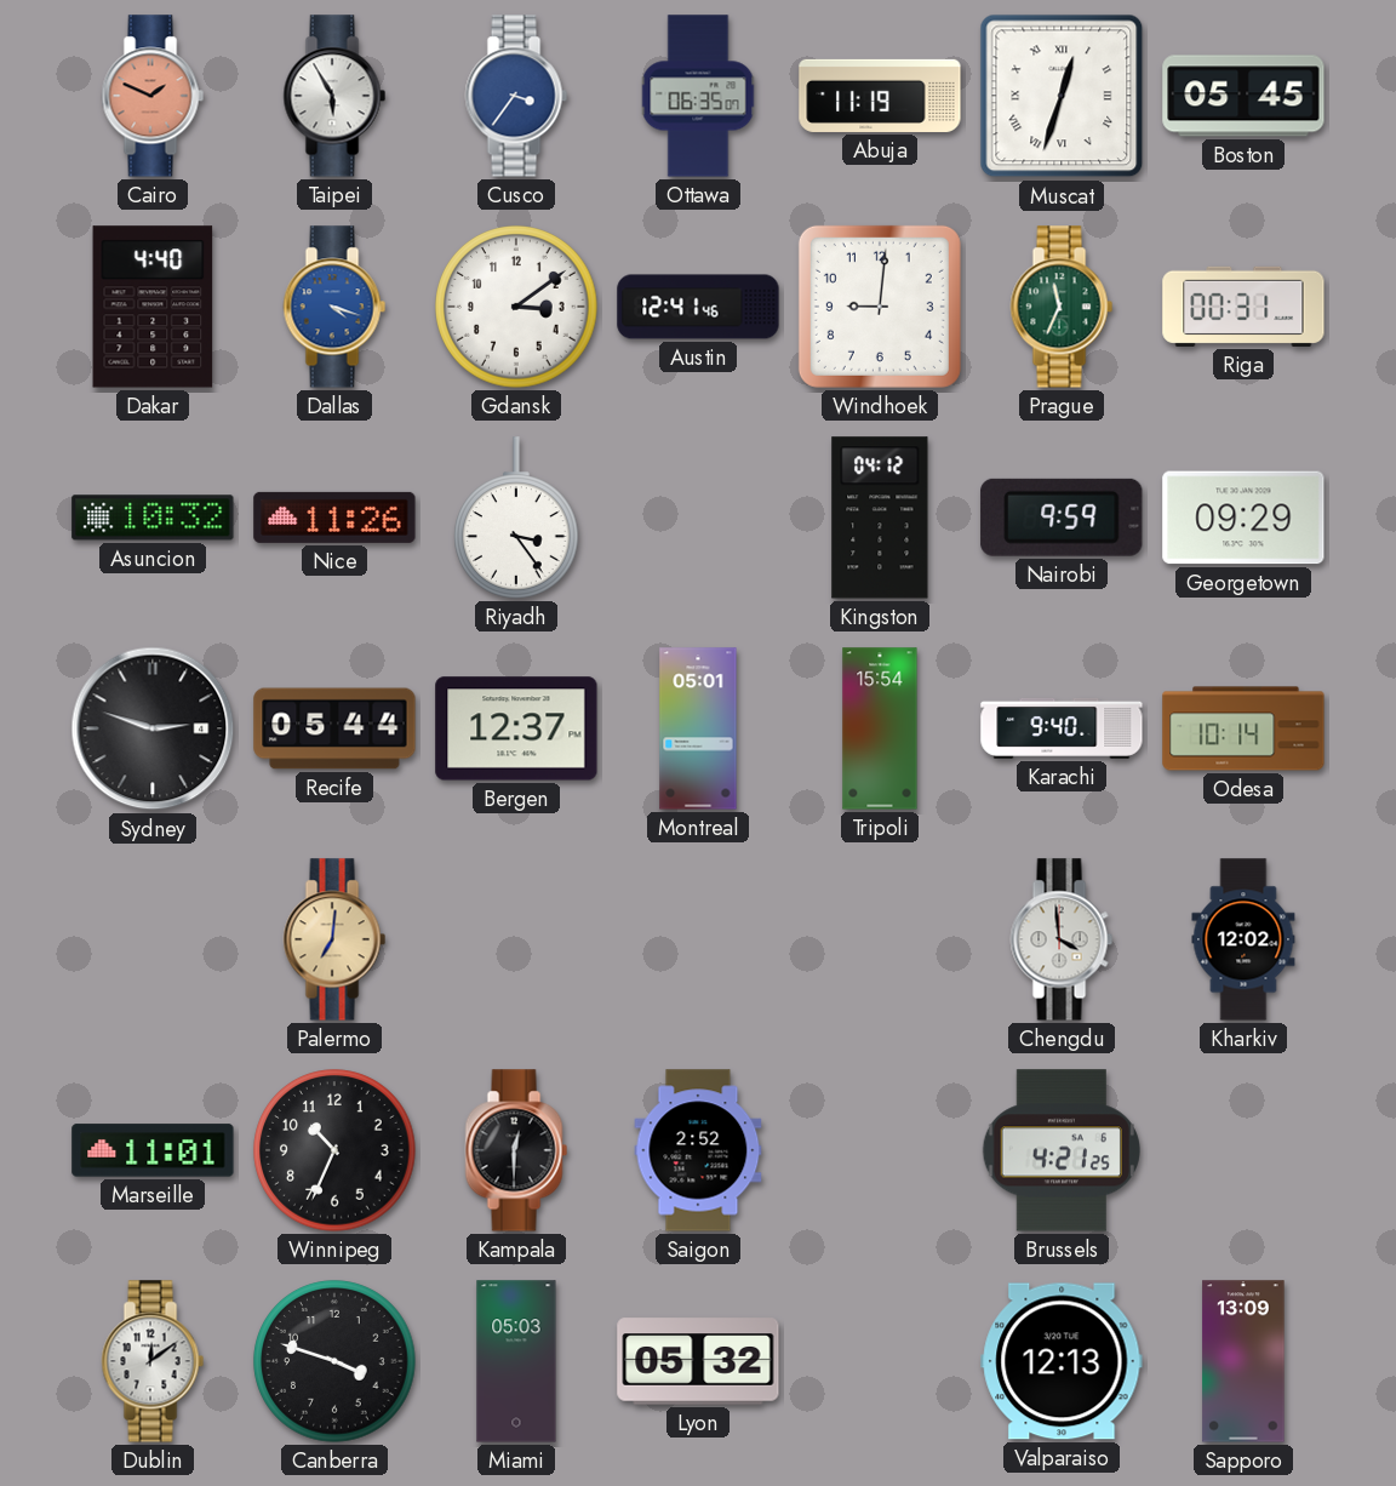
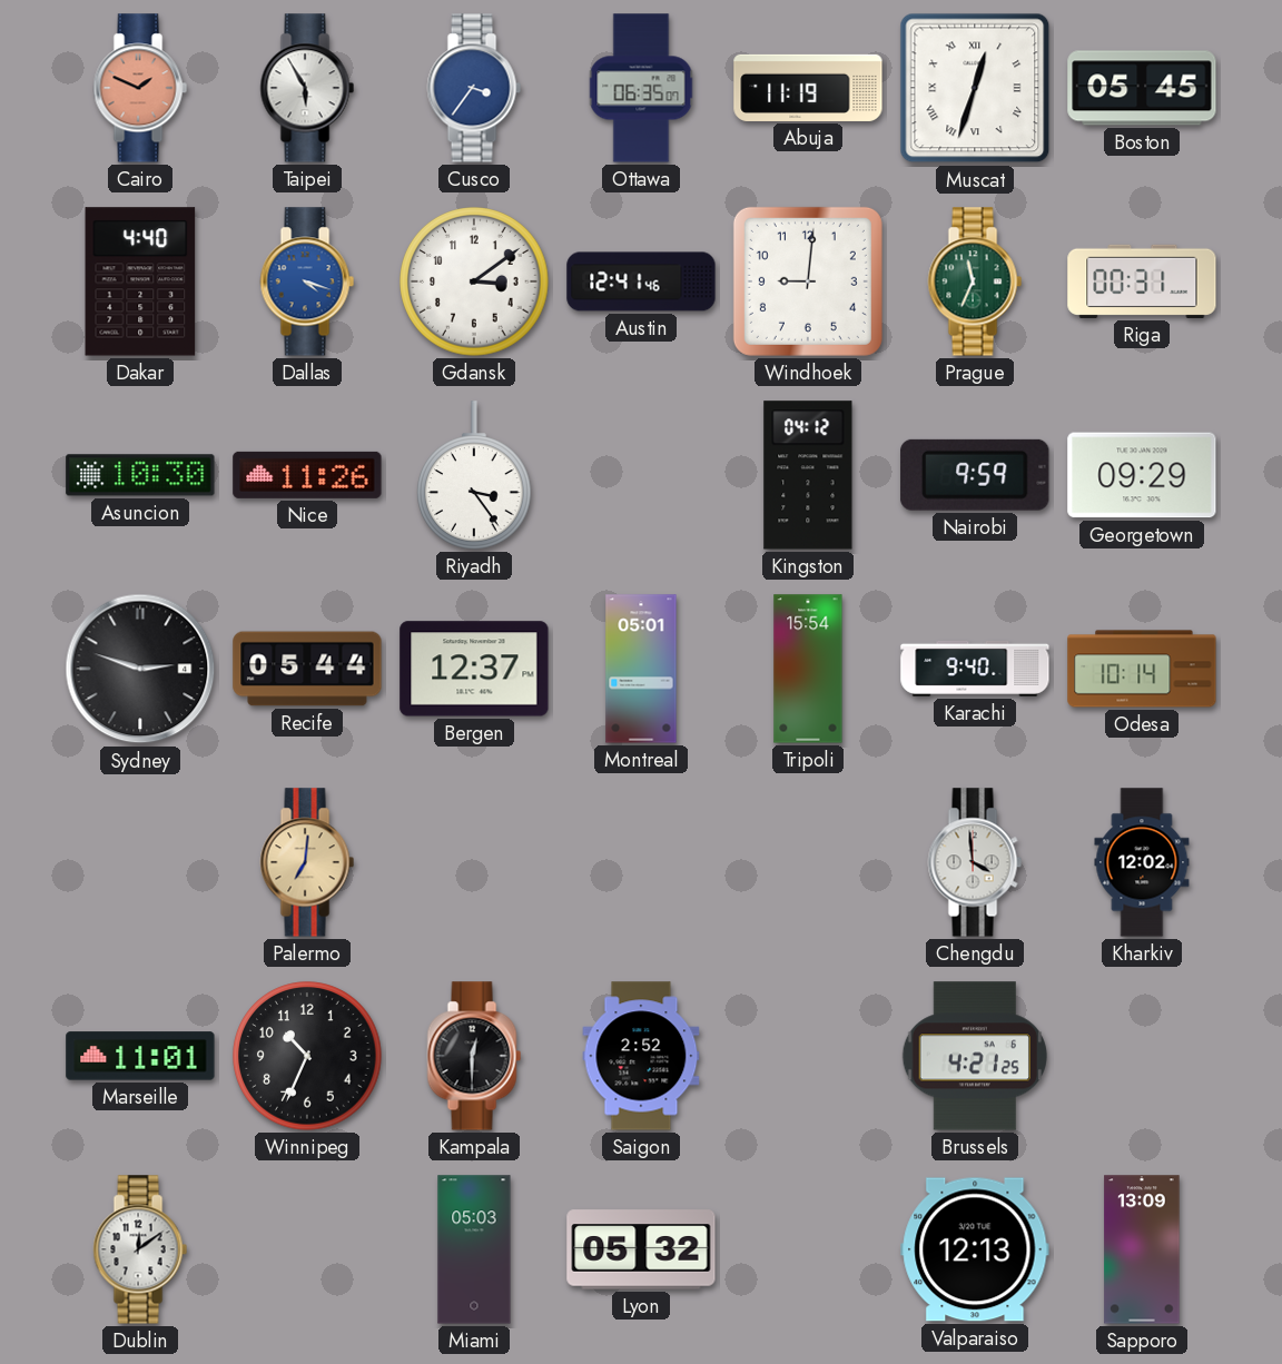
Asuncion: 10:32 -> 10:30 (140, 475)
Canberra: 3:48 -> none (334, 1361)
